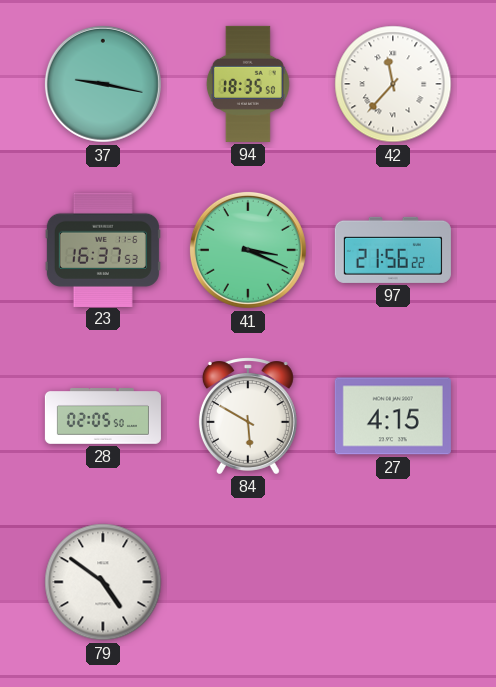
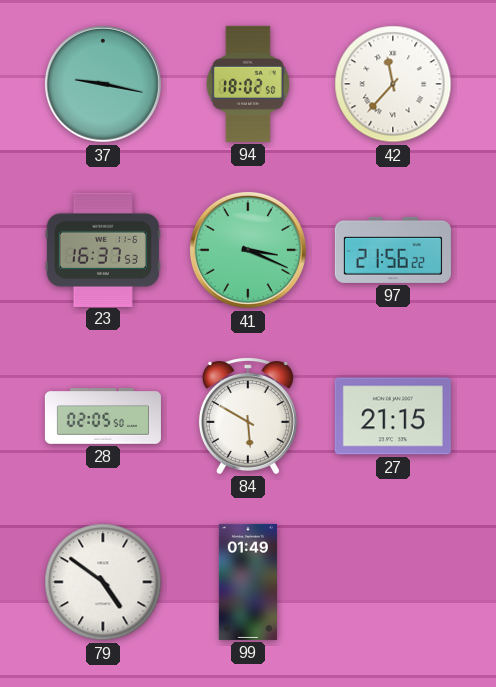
94: 18:35 -> 18:02 (248, 84)
27: 4:15 -> 21:15 (393, 416)
99: none -> 01:49 (248, 582)
